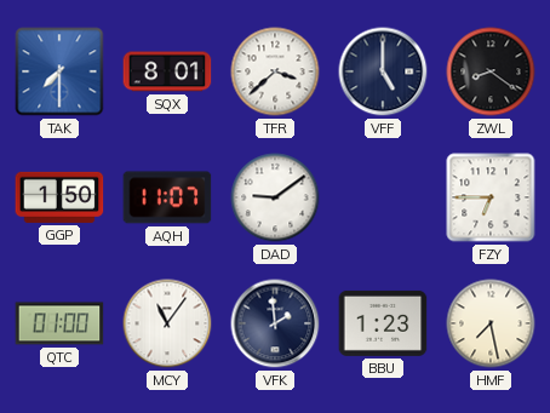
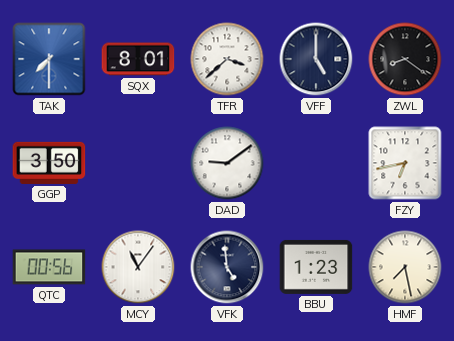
GGP: 1:50 -> 3:50 (49, 163)
AQH: 11:07 -> none (167, 197)
FZY: 6:45 -> 6:43 (405, 163)
QTC: 01:00 -> 00:56 (49, 267)
VFK: 1:59 -> 4:59 (227, 267)
